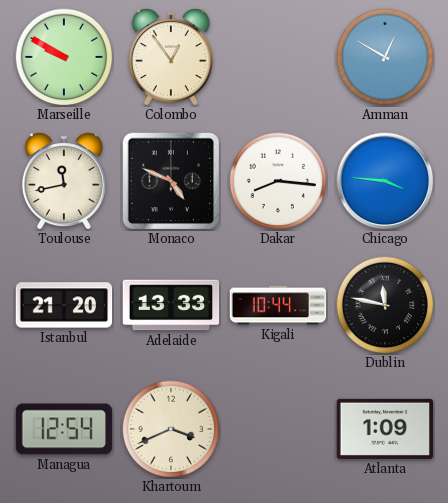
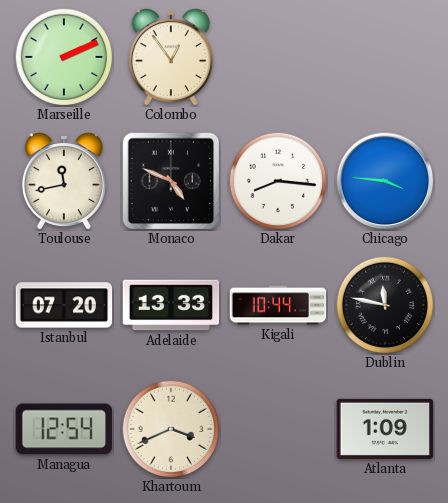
Marseille: 9:50 -> 2:11 (64, 57)
Amman: 12:50 -> none (385, 57)
Istanbul: 21:20 -> 07:20 (64, 305)
